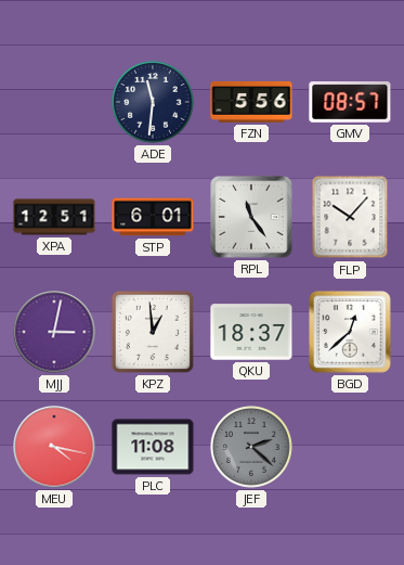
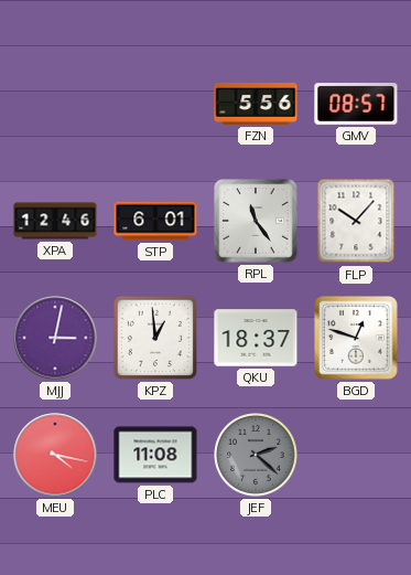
ADE: 11:31 -> none (153, 102)
XPA: 12:51 -> 12:46 (55, 221)
BGD: 12:38 -> 12:48 (357, 339)
